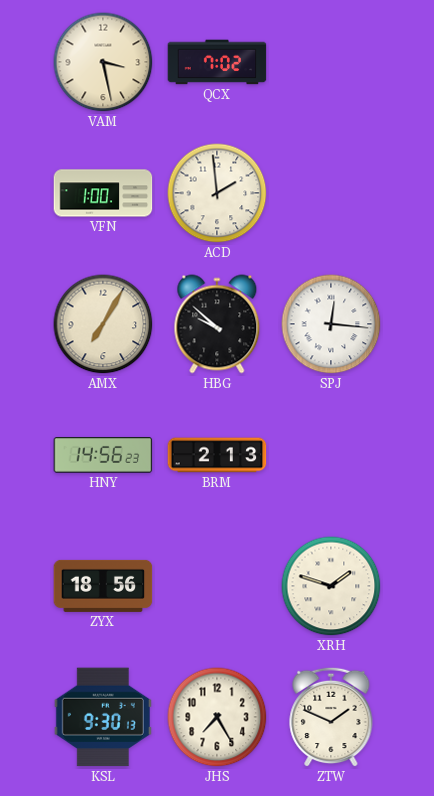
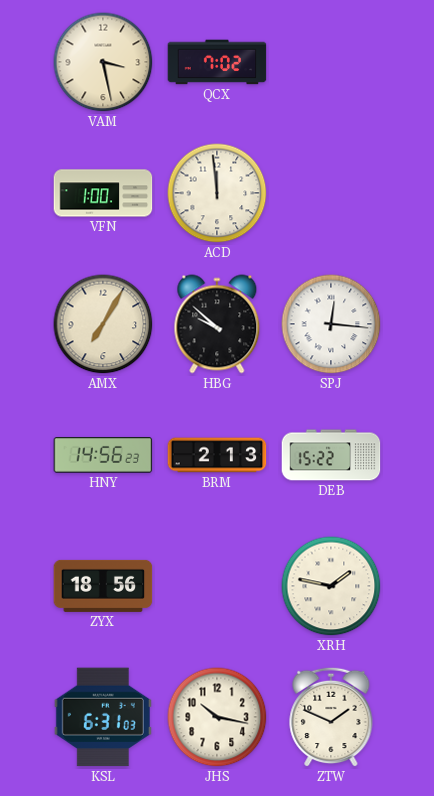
ACD: 1:59 -> 11:59 (217, 193)
DEB: none -> 15:22 (331, 455)
XRH: 1:48 -> 1:47 (331, 586)
KSL: 9:30 -> 6:31 (103, 717)
JHS: 7:25 -> 10:17 (217, 717)
